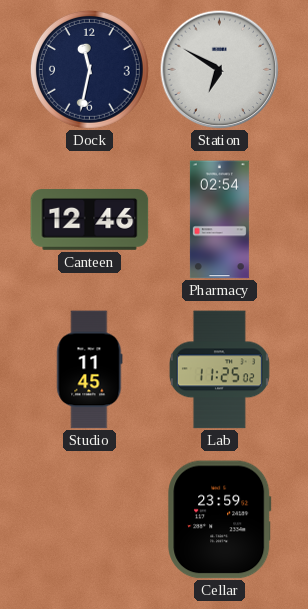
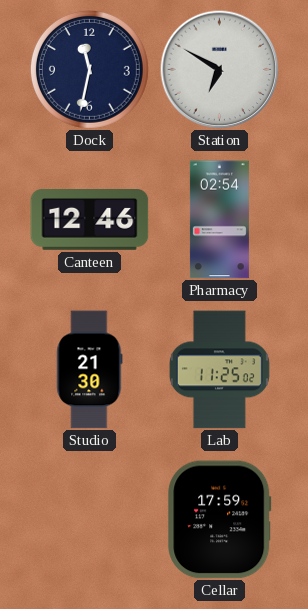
Studio: 11:45 -> 21:30 (90, 370)
Cellar: 23:59 -> 17:59 (220, 520)
